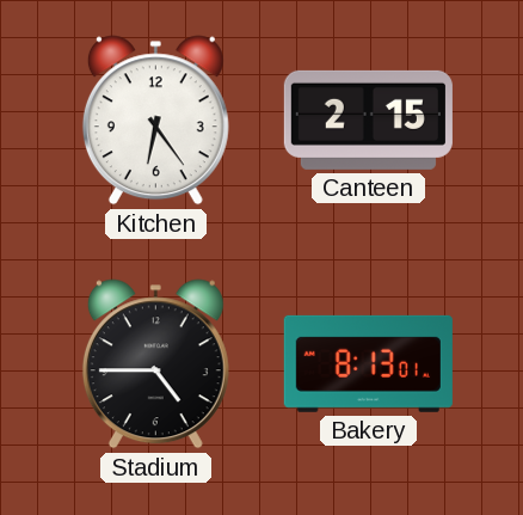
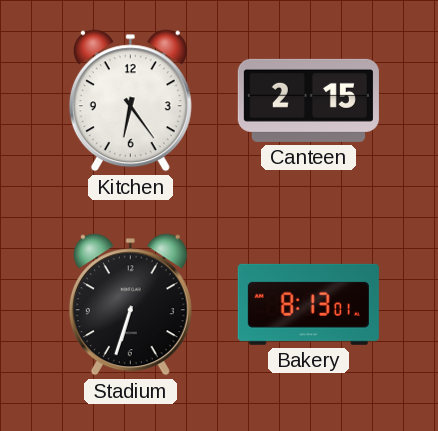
Stadium: 4:45 -> 6:33 (130, 305)
